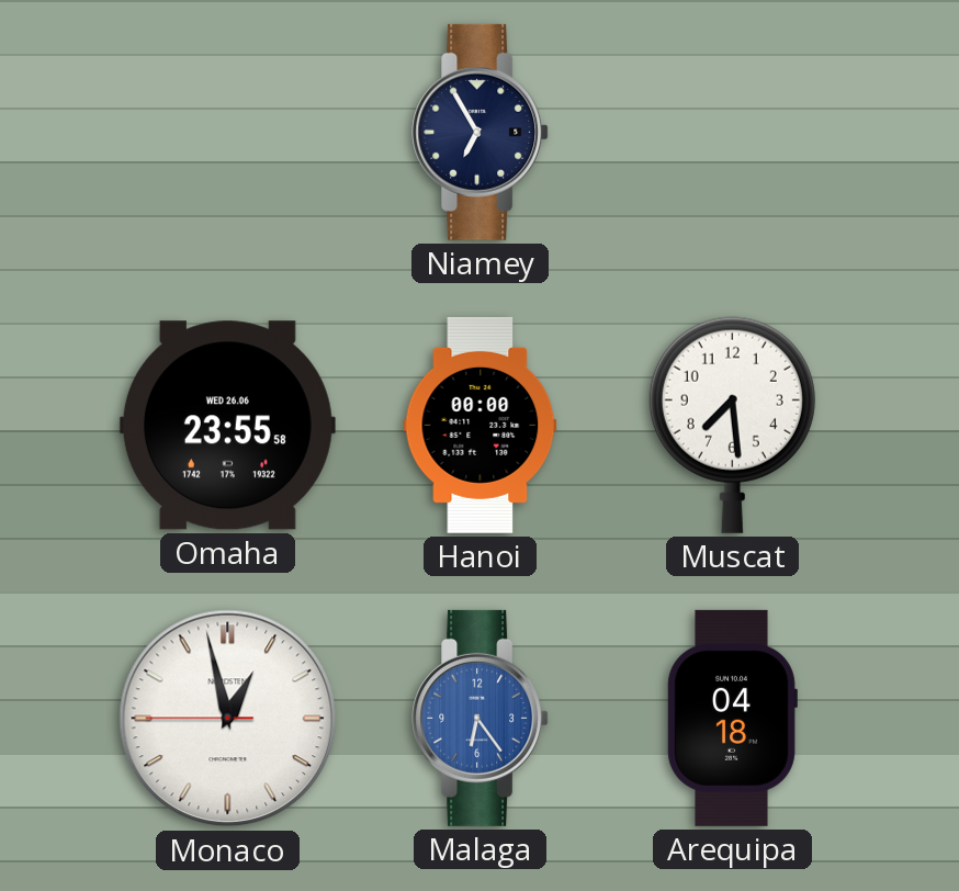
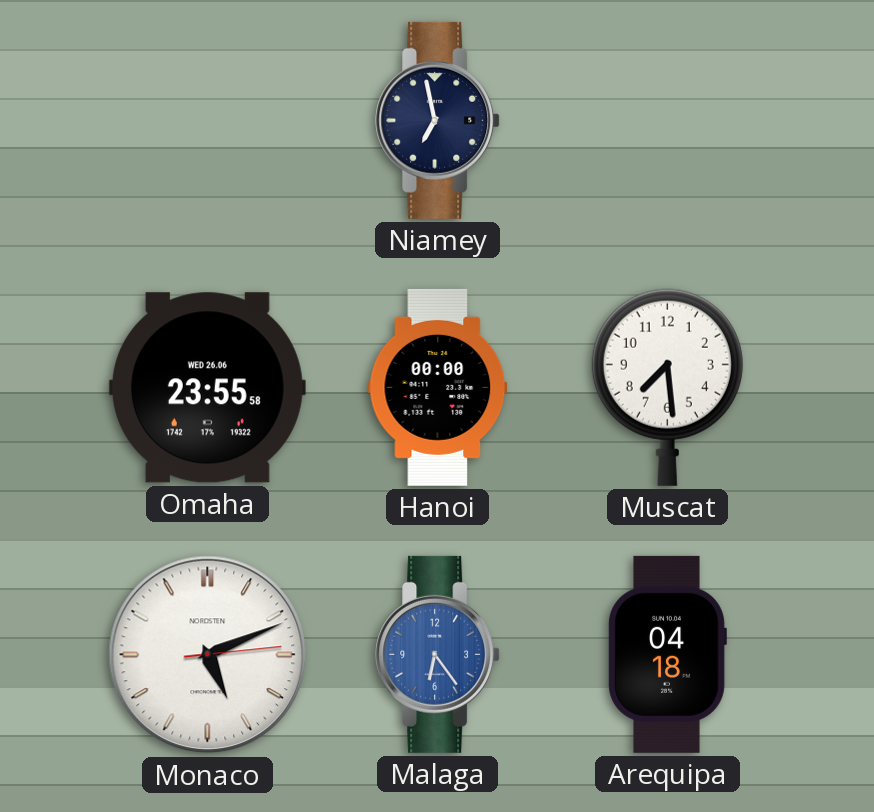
Niamey: 6:55 -> 6:58 (438, 120)
Monaco: 12:57 -> 5:11 (208, 655)
